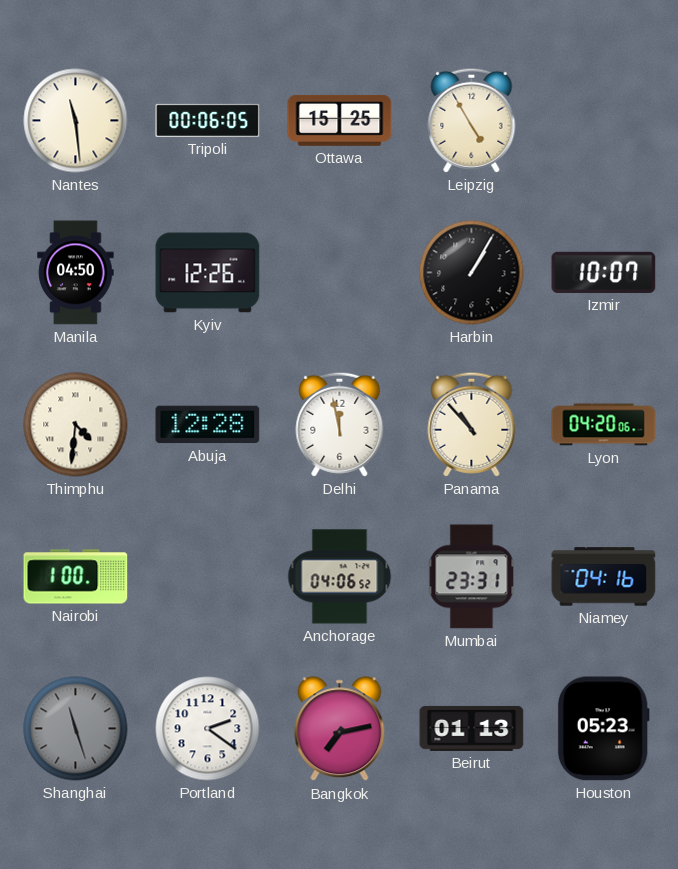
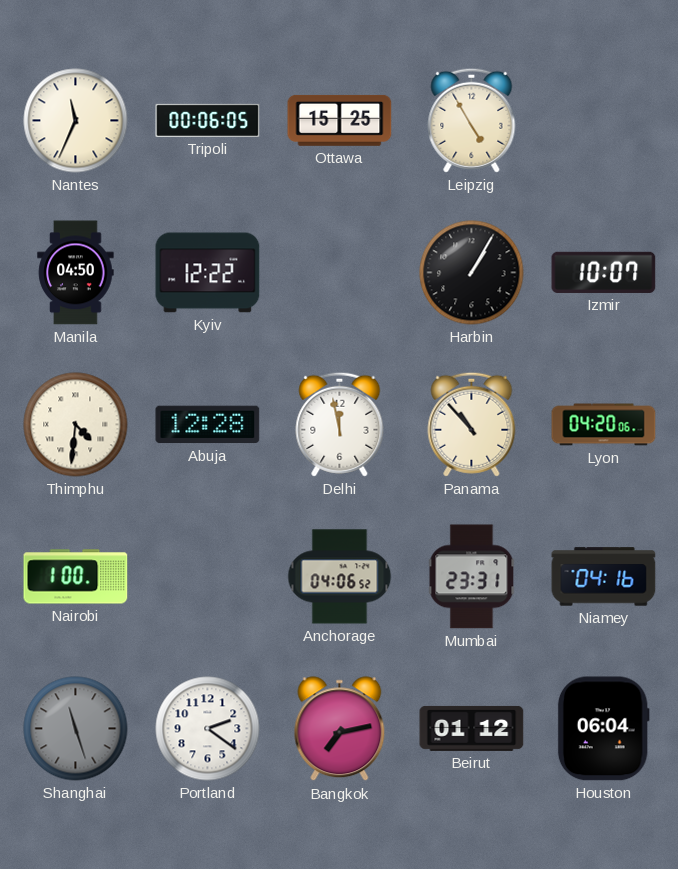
Nantes: 11:29 -> 11:34 (76, 121)
Kyiv: 12:26 -> 12:22 (208, 273)
Beirut: 01:13 -> 01:12 (472, 728)
Houston: 05:23 -> 06:04 (603, 729)
